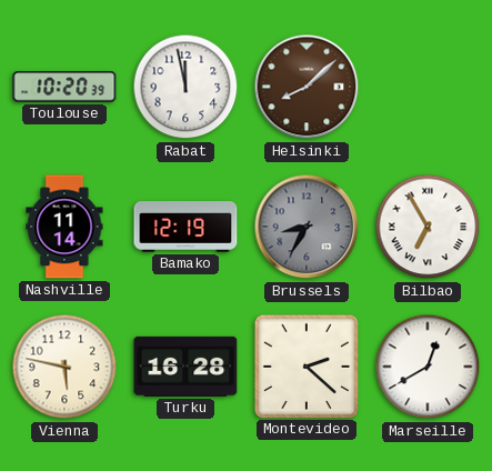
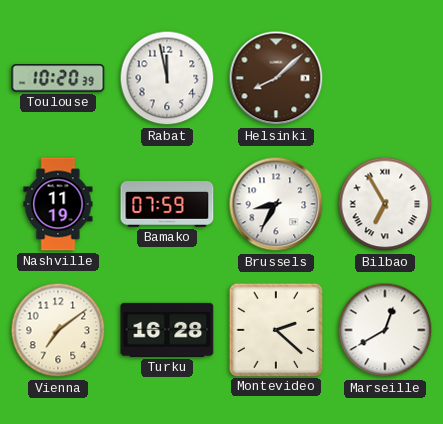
Nashville: 11:14 -> 11:19 (58, 204)
Bamako: 12:19 -> 07:59 (167, 205)
Brussels dial: grey -> white (276, 204)
Vienna: 5:47 -> 7:09 (58, 330)
